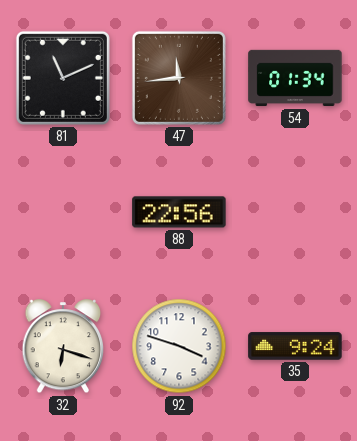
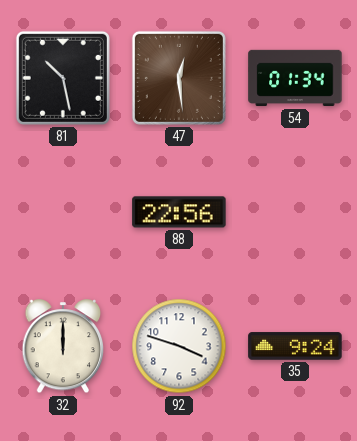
81: 11:11 -> 10:28 (63, 78)
47: 11:44 -> 12:29 (179, 78)
32: 6:18 -> 12:00 (63, 347)
